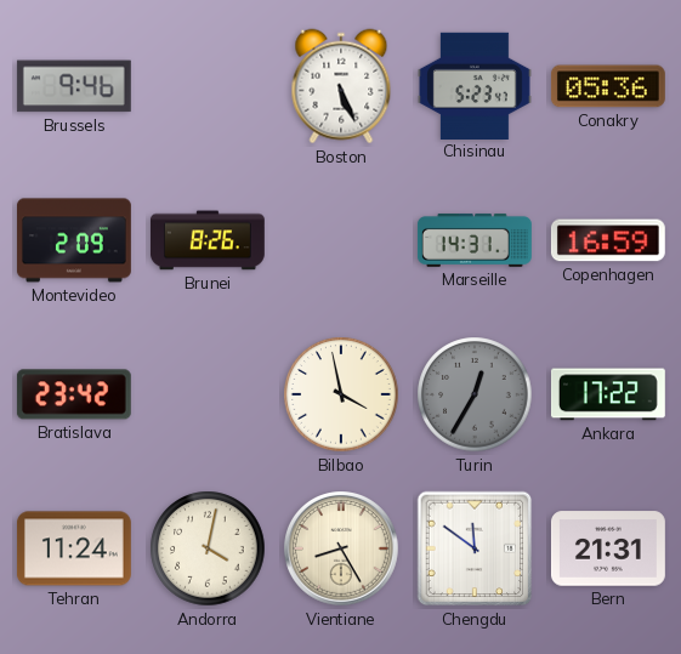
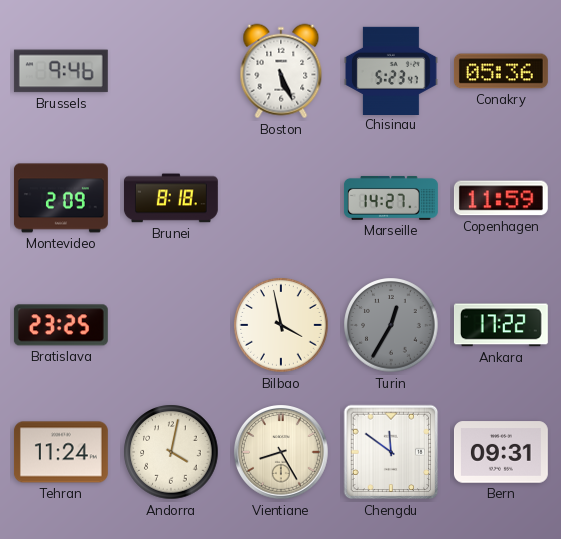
Brunei: 8:26 -> 8:18 (171, 198)
Marseille: 14:31 -> 14:27 (391, 198)
Copenhagen: 16:59 -> 11:59 (501, 198)
Bratislava: 23:42 -> 23:25 (61, 325)
Bern: 21:31 -> 09:31 (501, 452)
